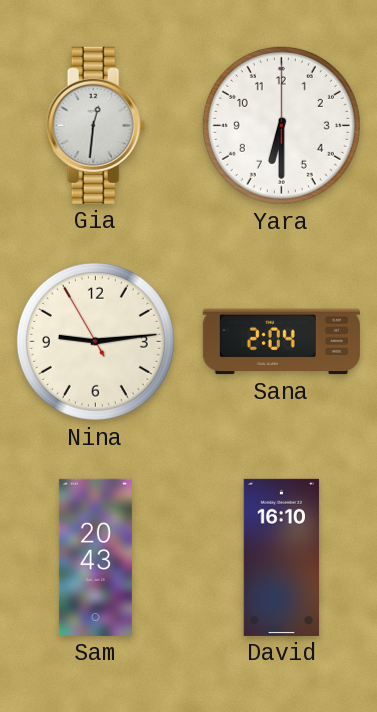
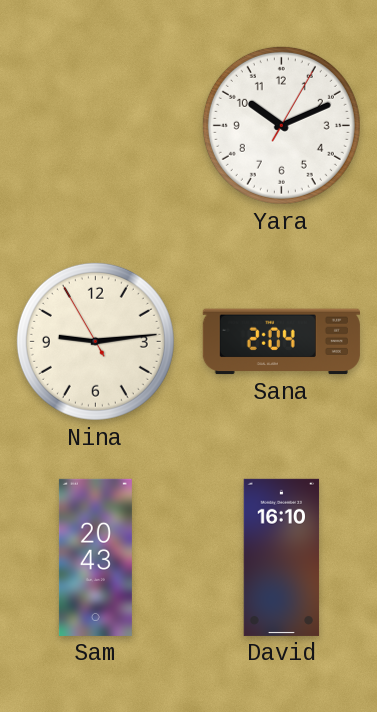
Gia: 12:31 -> none (96, 125)
Yara: 6:30 -> 10:11 (281, 125)
